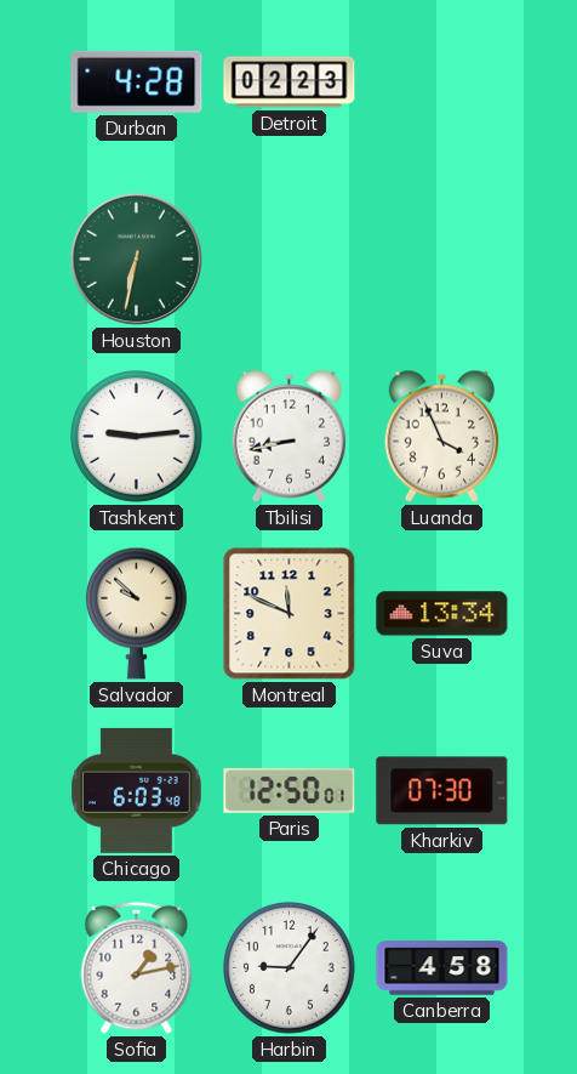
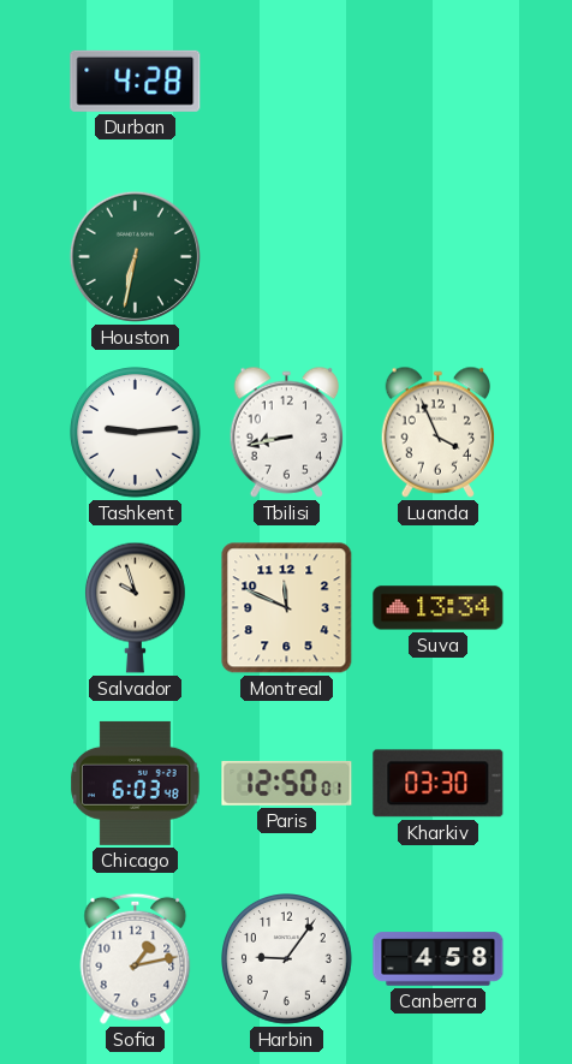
Detroit: 02:23 -> none (290, 83)
Salvador: 9:52 -> 9:57 (135, 607)
Kharkiv: 07:30 -> 03:30 (439, 784)
